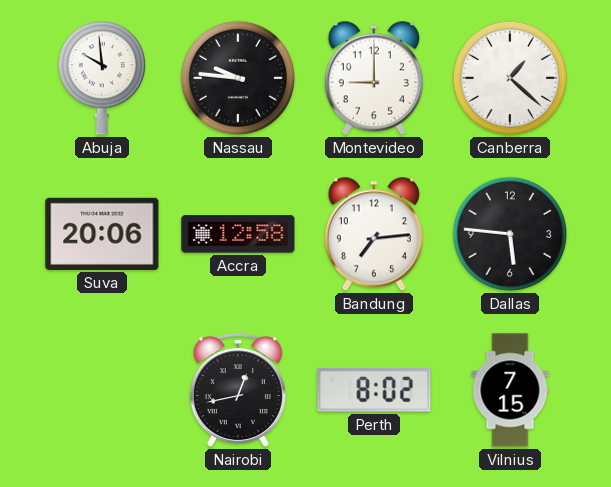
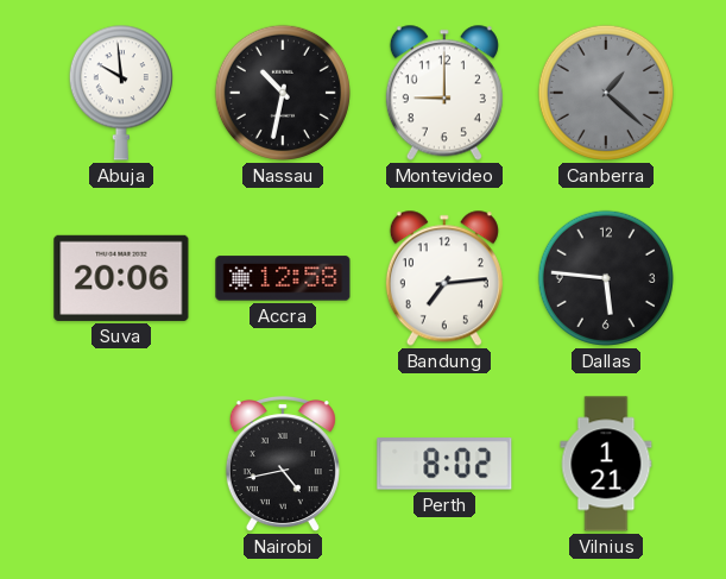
Nassau: 9:46 -> 10:32 (283, 93)
Canberra dial: white -> grey (606, 93)
Nairobi: 12:43 -> 4:43 (283, 465)
Vilnius: 7:15 -> 1:21 (606, 464)
